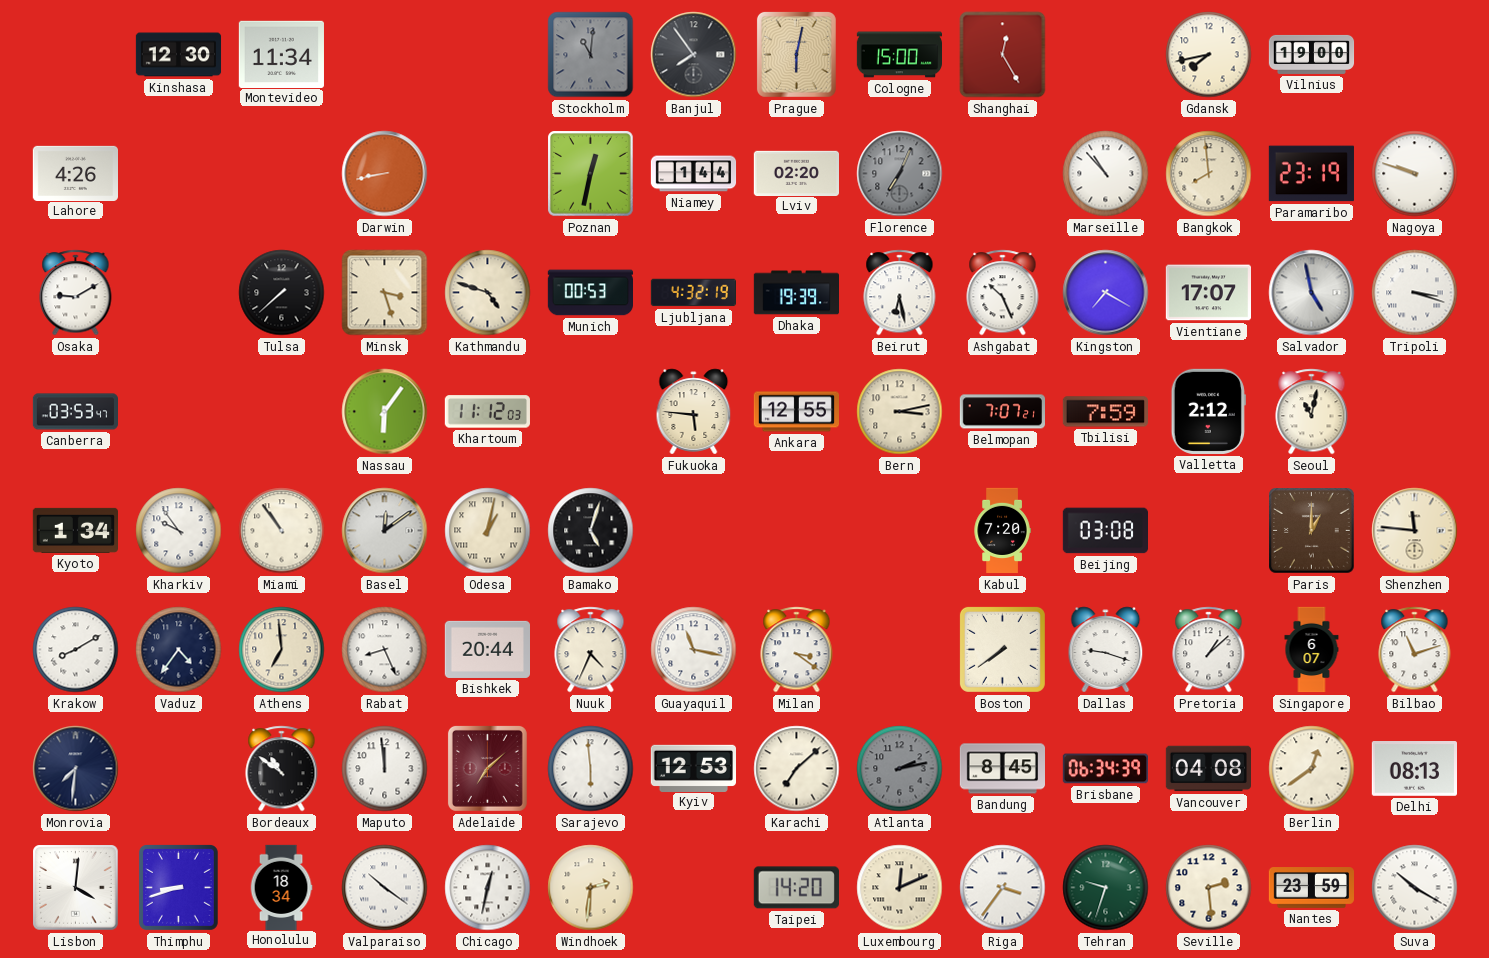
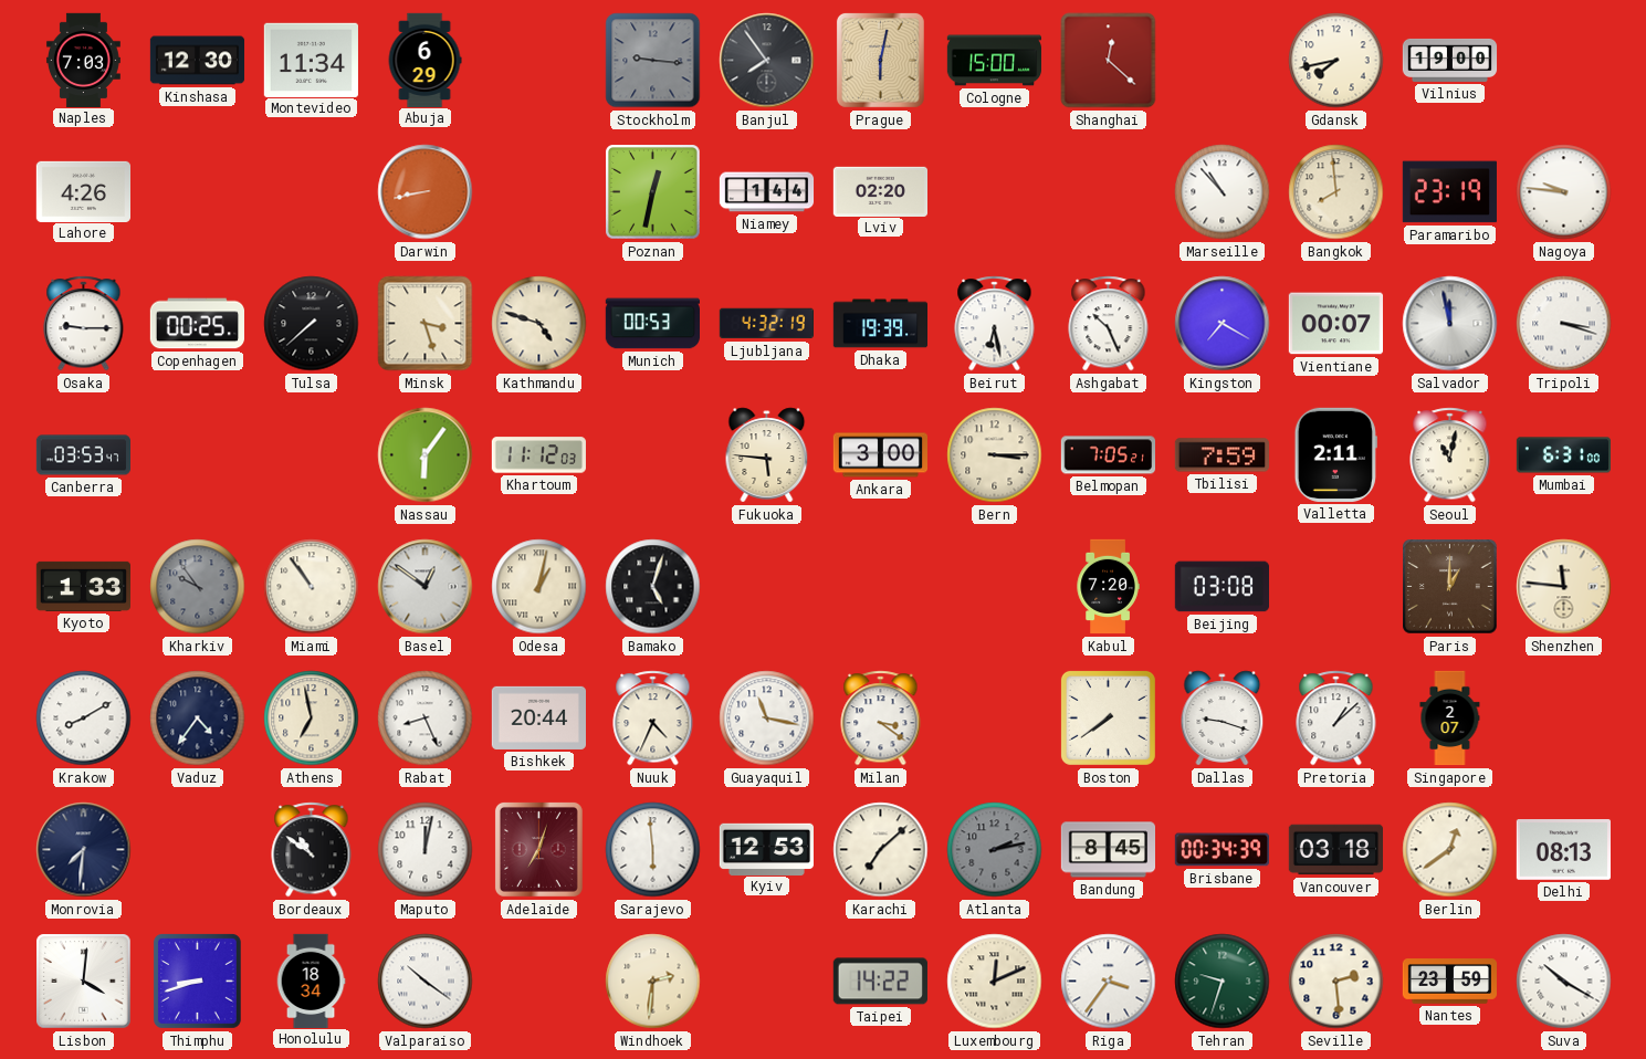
Naples: none -> 7:03 (83, 60)
Abuja: none -> 6:29 (424, 60)
Stockholm: 11:01 -> 9:16 (653, 61)
Shanghai: 12:25 -> 12:22 (1109, 61)
Florence: 7:04 -> none (900, 174)
Nagoya: 9:48 -> 9:46 (1564, 192)
Osaka: 9:10 -> 9:15 (84, 324)
Copenhagen: none -> 00:25 (197, 324)
Vientiane: 17:07 -> 00:07 (1335, 324)
Salvador: 4:58 -> 11:58 (1450, 324)
Ankara: 12:55 -> 3:00 (880, 455)
Bern: 3:13 -> 3:15 (995, 455)
Belmopan: 7:07 -> 7:05 (1108, 455)
Valletta: 2:12 -> 2:11 (1335, 454)
Mumbai: none -> 6:31 (1563, 455)
Kyoto: 1:34 -> 1:33 (83, 586)
Kharkiv dial: white -> grey (198, 587)
Basel: 12:09 -> 12:51 (426, 587)
Athens: 6:59 -> 6:58 (312, 719)
Singapore: 6:07 -> 2:07 (1450, 719)
Bilbao: 11:12 -> none (1415, 650)
Maputo: 11:59 -> 12:02 (426, 850)
Adelaide: 7:08 -> 7:03 (538, 849)
Brisbane: 06:34 -> 00:34 (1222, 850)
Vancouver: 04:08 -> 03:18 (1335, 850)
Chicago: 12:32 -> none (488, 888)
Taipei: 14:20 -> 14:22 (880, 982)
